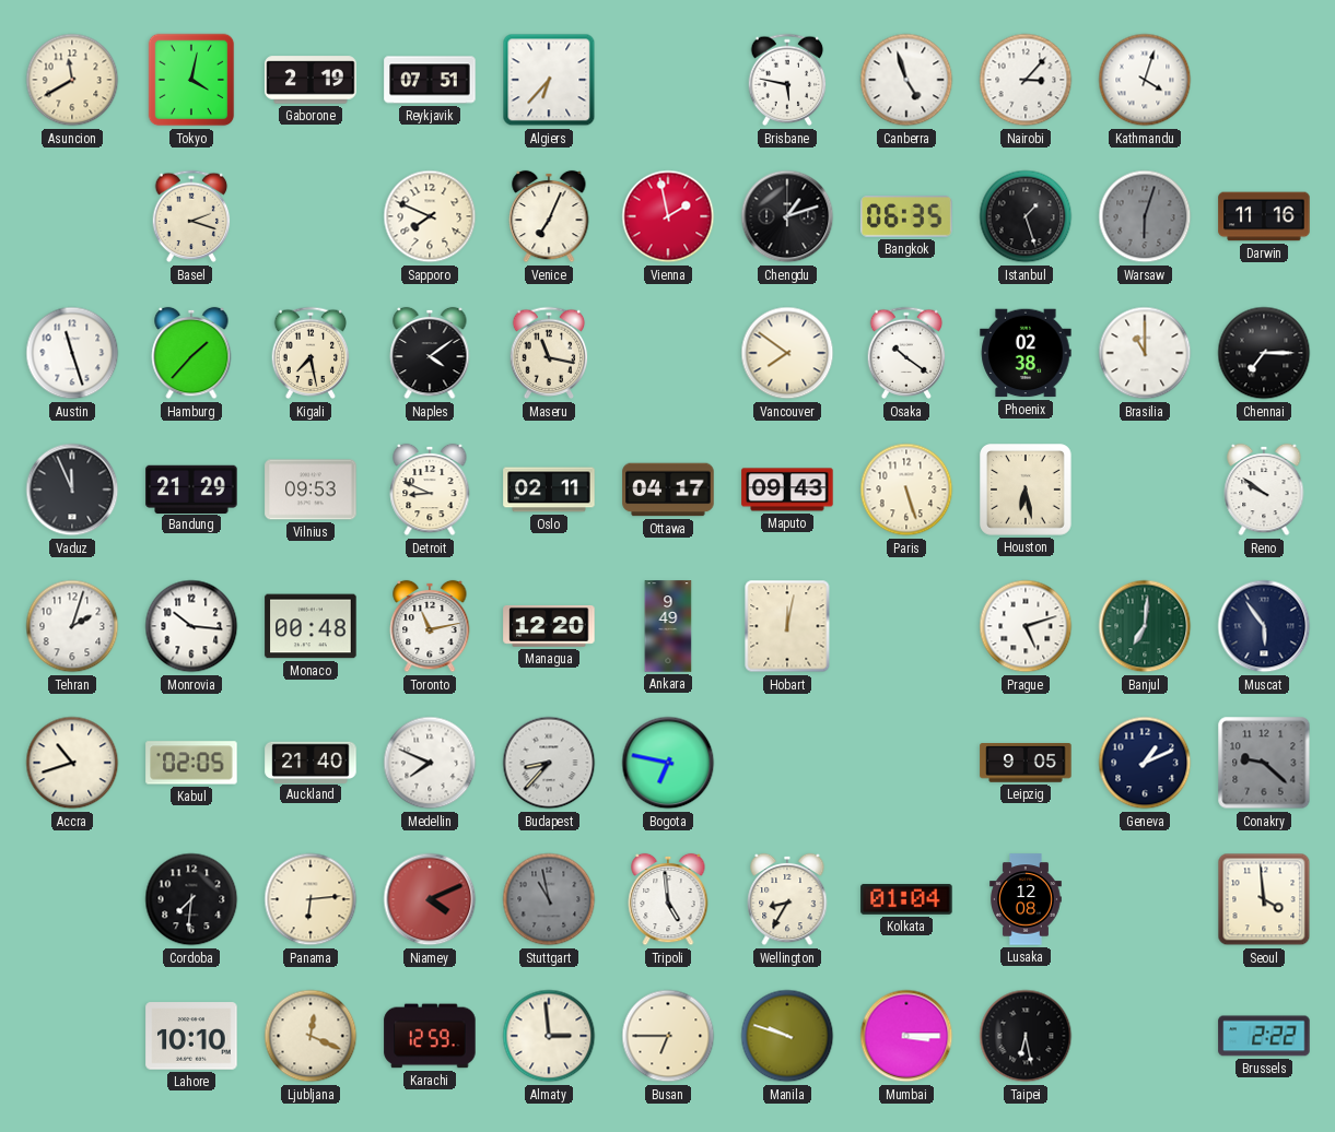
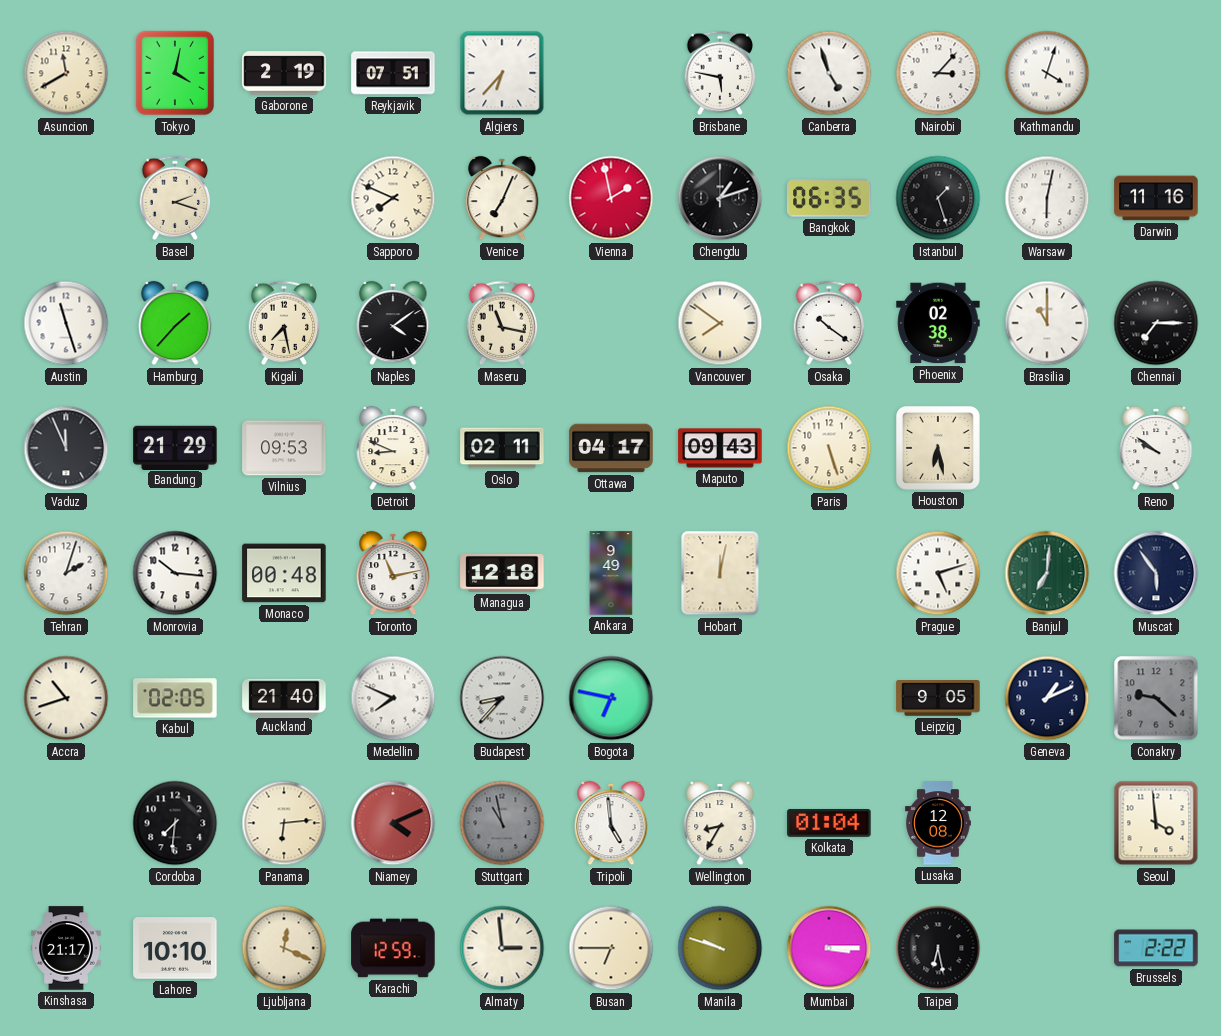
Warsaw: 6:03 -> 6:02 (1047, 198)
Warsaw dial: grey -> white (1047, 198)
Managua: 12:20 -> 12:18 (502, 574)
Kinshasa: none -> 21:17 (66, 948)
